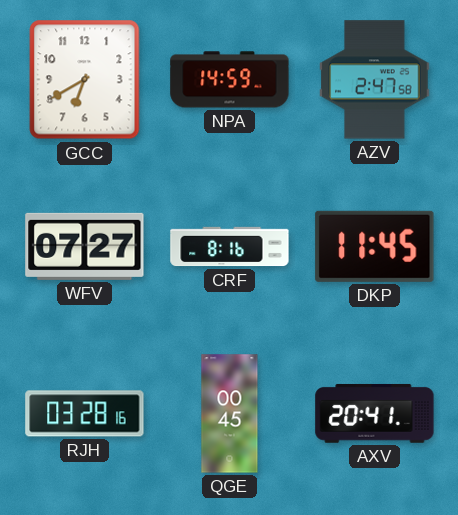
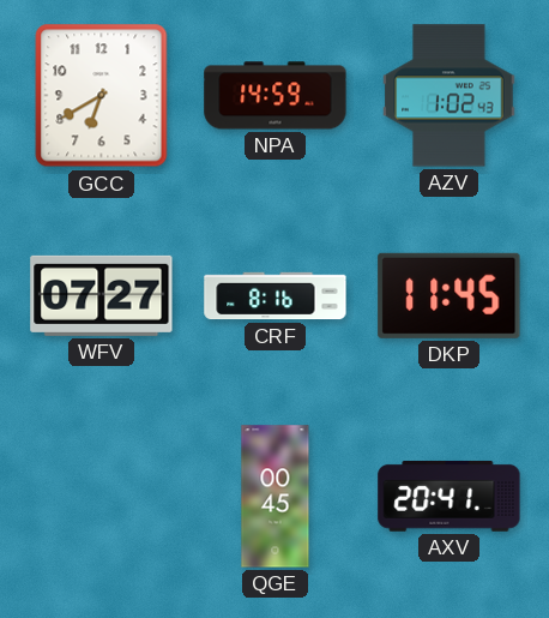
AZV: 2:47 -> 1:02 (450, 96)
RJH: 03:28 -> none (85, 414)
